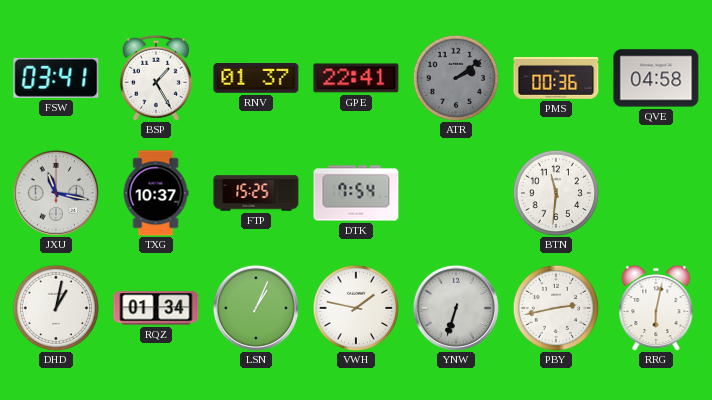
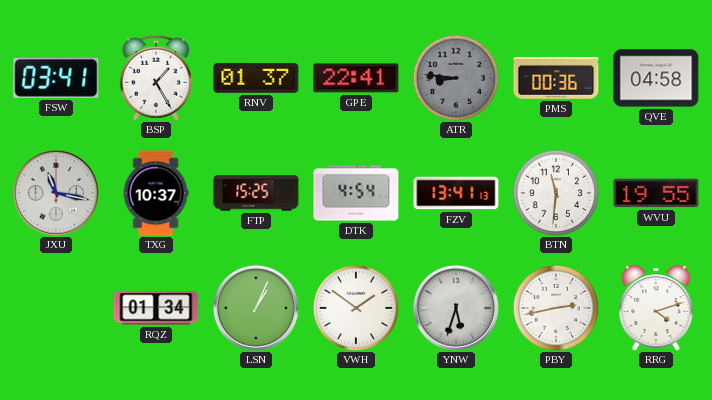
ATR: 2:09 -> 8:46 (455, 77)
DTK: 7:54 -> 4:54 (356, 193)
FZV: none -> 13:41 (456, 193)
WVU: none -> 19:55 (656, 193)
DHD: 1:02 -> none (55, 307)
VWH: 1:47 -> 1:51 (355, 307)
YNW: 6:33 -> 5:33 (456, 308)
RRG: 6:02 -> 4:12 (656, 308)
